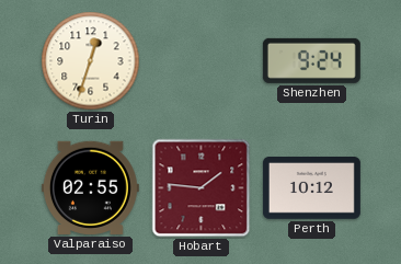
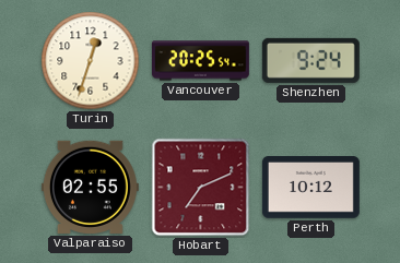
Vancouver: none -> 20:25 (200, 61)
Hobart: 1:46 -> 7:11 (201, 188)
